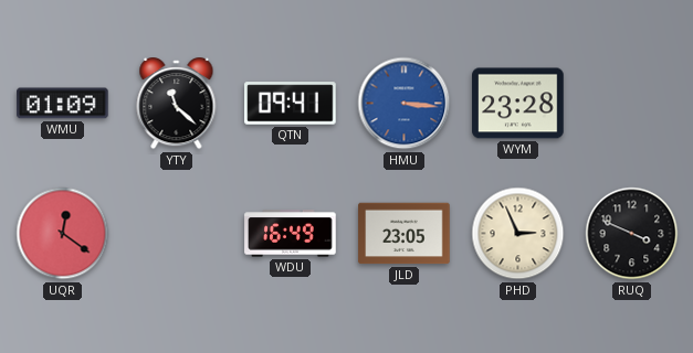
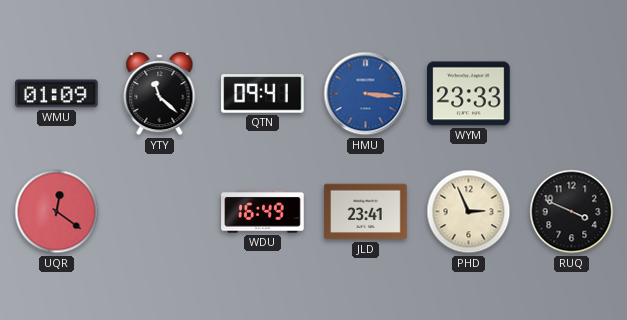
WYM: 23:28 -> 23:33 (469, 94)
JLD: 23:05 -> 23:41 (366, 212)
